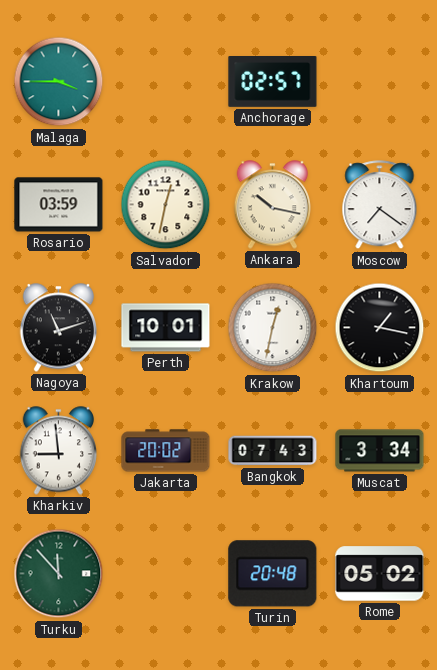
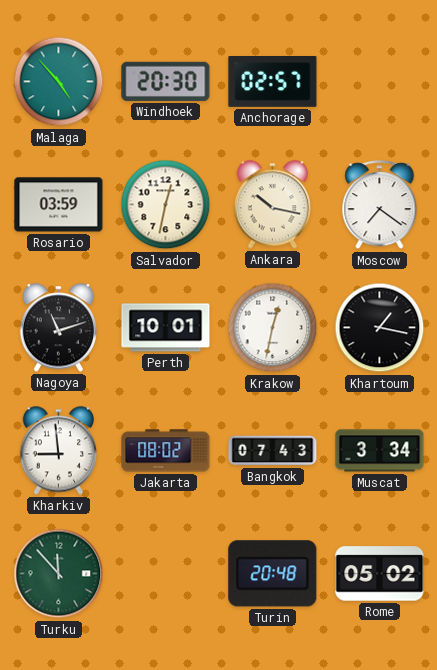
Malaga: 3:45 -> 4:53 (59, 82)
Windhoek: none -> 20:30 (166, 81)
Jakarta: 20:02 -> 08:02 (166, 451)
